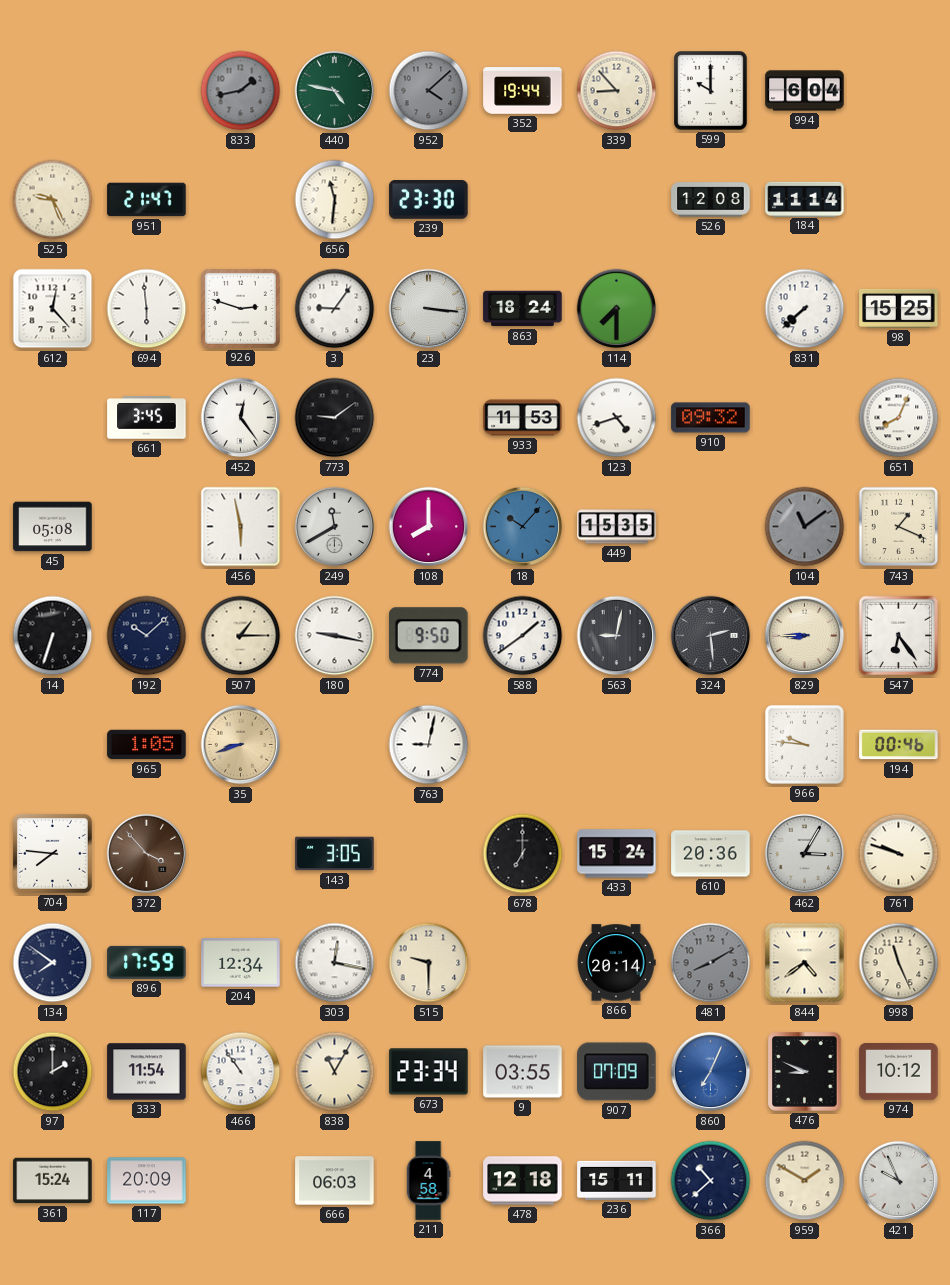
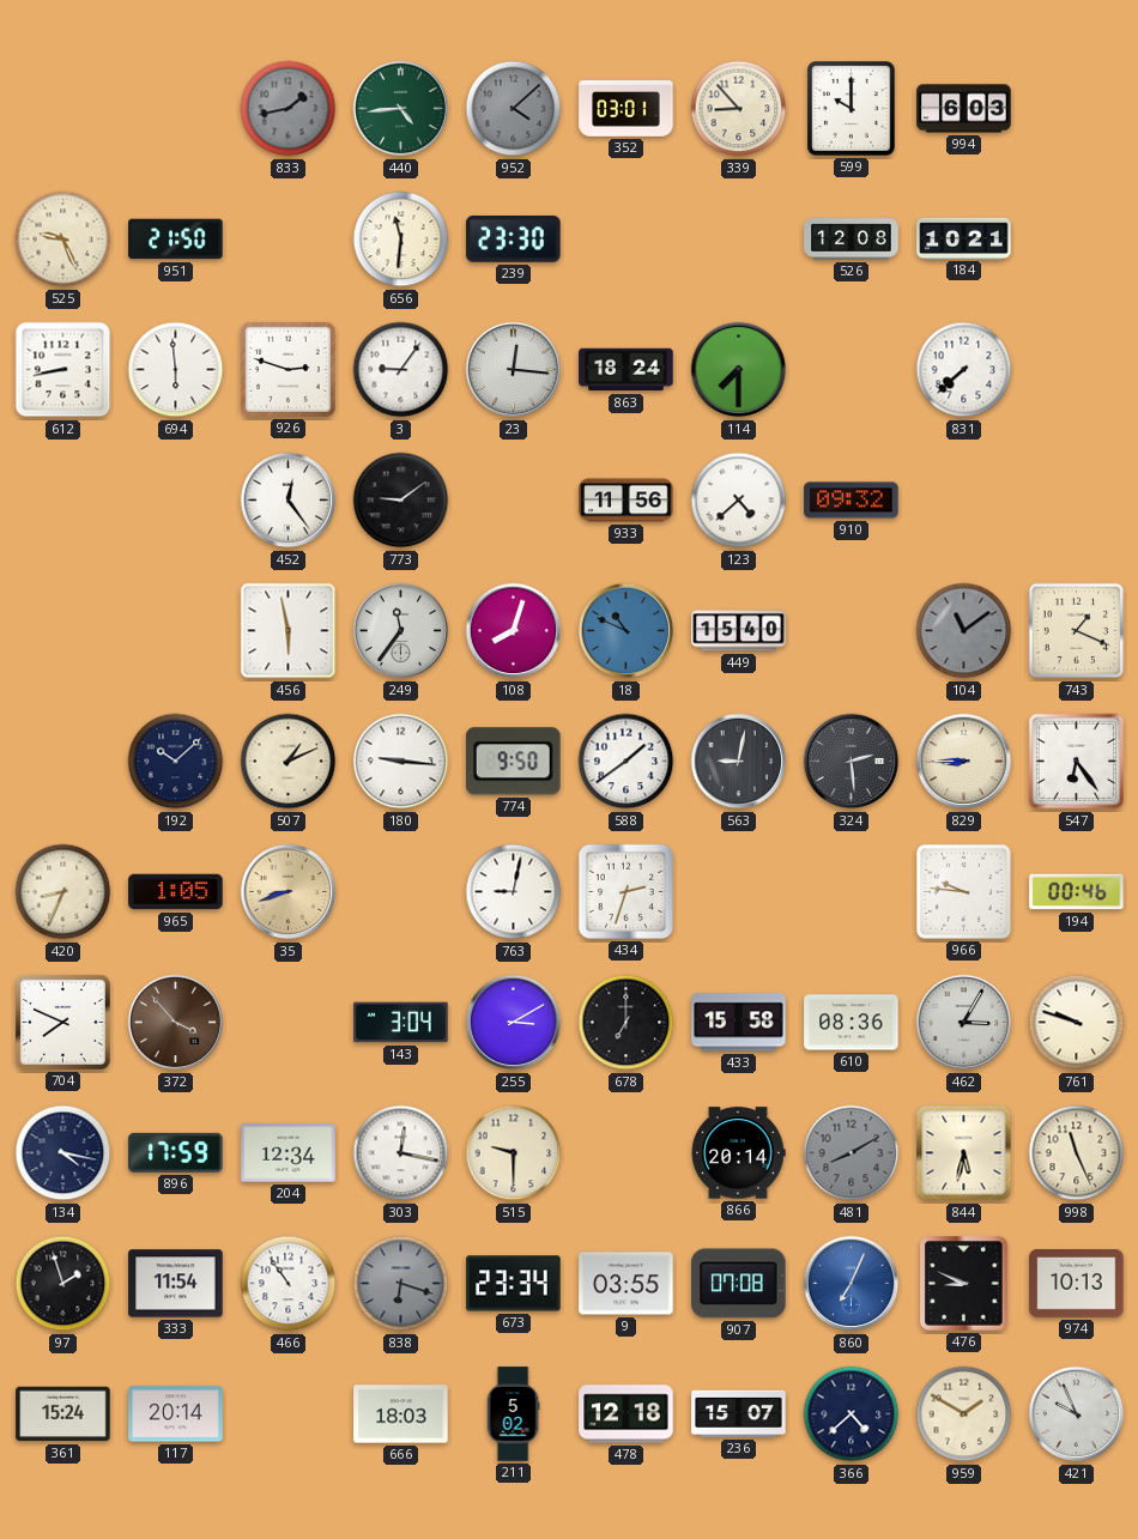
440: 4:47 -> 4:44 (401, 109)
352: 19:44 -> 03:01 (626, 109)
994: 6:04 -> 6:03 (964, 109)
951: 21:47 -> 21:50 (176, 240)
184: 11:14 -> 10:21 (964, 238)
612: 12:23 -> 8:43 (63, 370)
23: 3:16 -> 12:16 (514, 370)
98: 15:25 -> none (899, 308)
661: 3:45 -> none (147, 418)
933: 11:53 -> 11:56 (626, 501)
123: 4:42 -> 4:38 (739, 501)
651: 8:04 -> none (899, 418)
45: 05:08 -> none (53, 527)
249: 11:40 -> 11:36 (401, 631)
108: 8:00 -> 8:03 (514, 631)
18: 10:07 -> 10:49 (626, 631)
449: 15:35 -> 15:40 (739, 631)
14: 6:33 -> none (53, 636)
507: 1:15 -> 1:11 (289, 762)
180: 9:17 -> 9:16 (401, 762)
420: none -> 8:34 (63, 892)
434: none -> 2:33 (625, 891)
704: 7:46 -> 7:49 (62, 1022)
143: 3:05 -> 3:04 (401, 1023)
255: none -> 3:10 (514, 1023)
433: 15:24 -> 15:58 (739, 1023)
610: 20:36 -> 08:36 (852, 1023)
134: 7:51 -> 4:17 (63, 1153)
844: 4:39 -> 5:32 (964, 1153)
97: 2:00 -> 1:57 (63, 1284)
838: 11:05 -> 6:18 (401, 1284)
838 dial: cream -> grey (401, 1284)
907: 07:09 -> 07:08 (739, 1284)
974: 10:12 -> 10:13 (1077, 1284)
117: 20:09 -> 20:14 (176, 1414)
666: 06:03 -> 18:03 (401, 1414)
211: 4:58 -> 5:02 (513, 1414)
236: 15:11 -> 15:07 (739, 1413)
366: 10:38 -> 4:38 (852, 1414)
